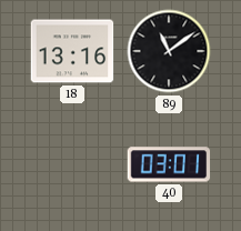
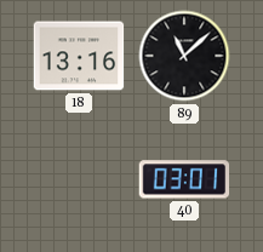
89: 11:09 -> 11:08 (184, 56)
